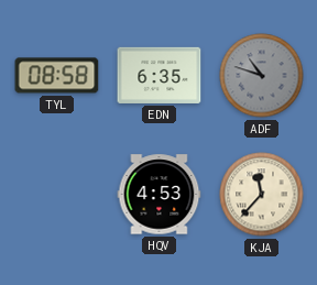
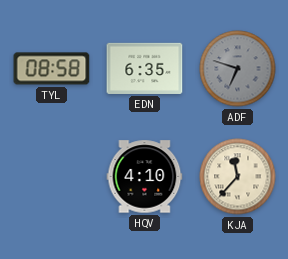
ADF: 10:48 -> 6:48 (238, 69)
HQV: 4:53 -> 4:10 (145, 177)
